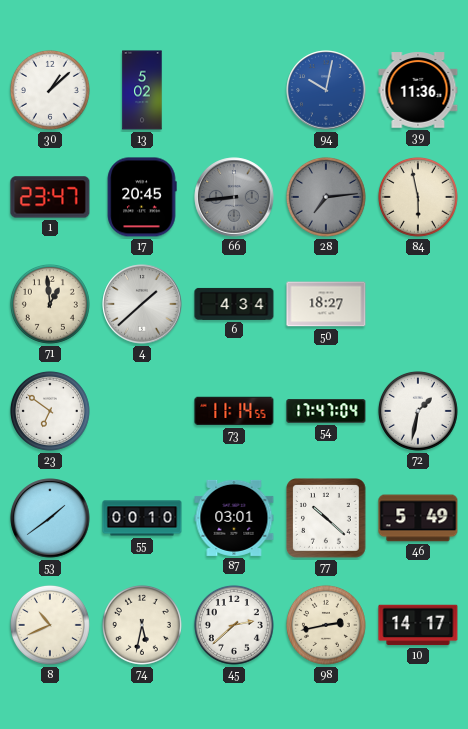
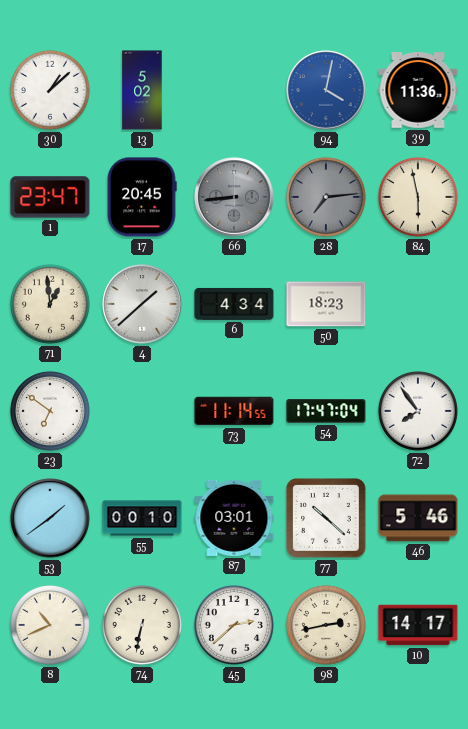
94: 10:02 -> 4:02 (326, 90)
50: 18:27 -> 18:23 (326, 304)
72: 1:32 -> 7:54 (418, 411)
46: 5:49 -> 5:46 (418, 518)
74: 5:32 -> 6:32 (142, 625)
